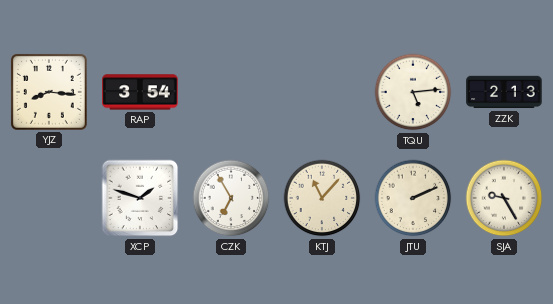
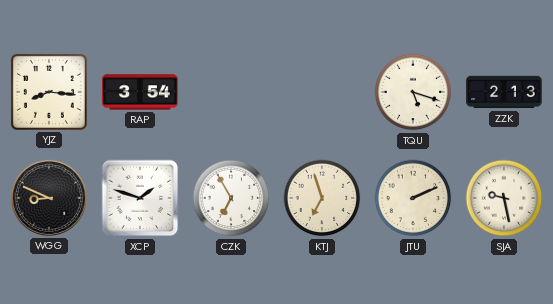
TQU: 5:14 -> 5:18 (413, 92)
WGG: none -> 8:49 (49, 198)
KTJ: 11:07 -> 6:57 (322, 198)
SJA: 9:25 -> 9:28 (504, 198)
